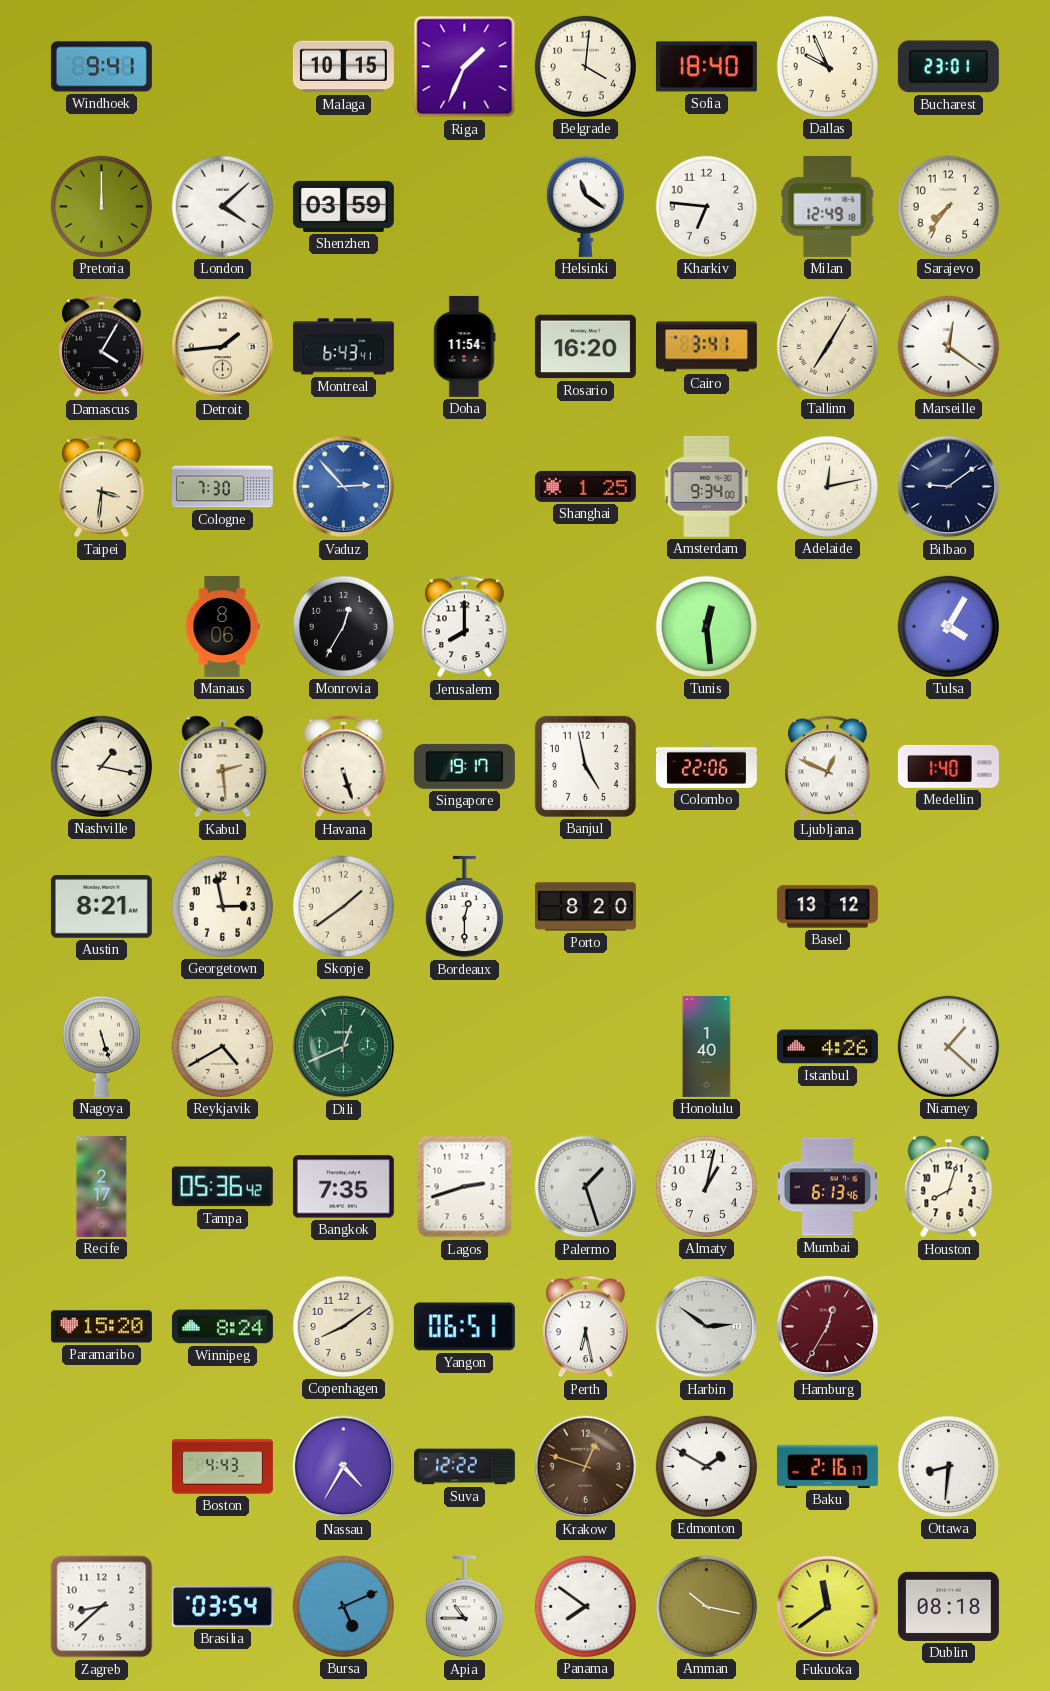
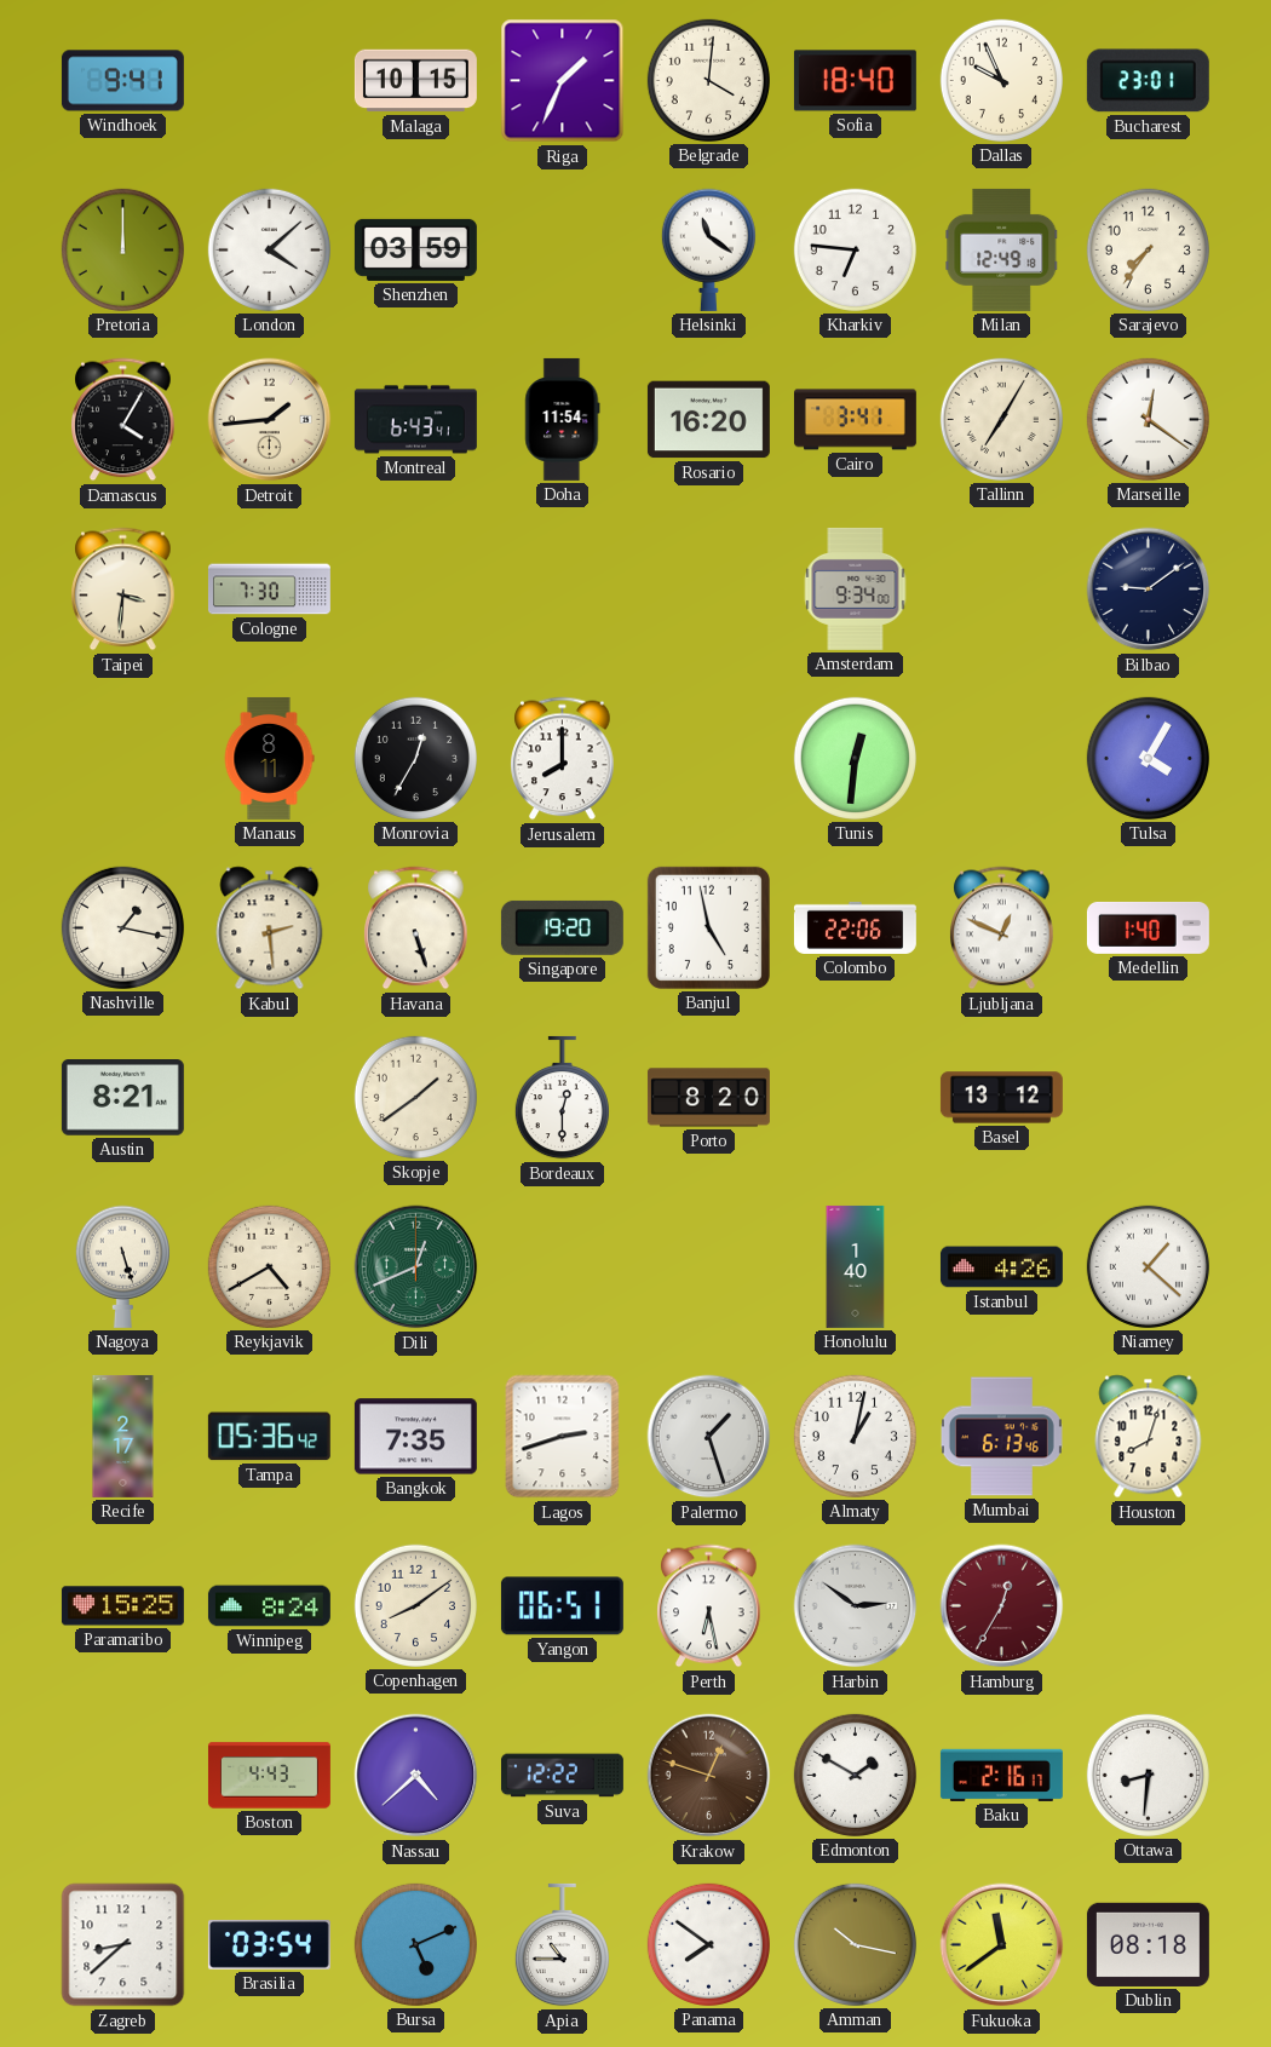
Vaduz: 2:53 -> none (344, 487)
Shanghai: 1:25 -> none (585, 486)
Adelaide: 12:13 -> none (827, 486)
Manaus: 8:06 -> 8:11 (269, 758)
Tunis: 12:29 -> 12:31 (855, 758)
Singapore: 19:17 -> 19:20 (562, 927)
Georgetown: 2:58 -> none (222, 906)
Paramaribo: 15:20 -> 15:25 (122, 1606)
Nassau: 4:35 -> 4:38 (416, 1776)
